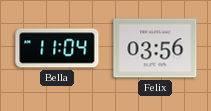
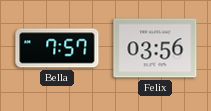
Bella: 11:04 -> 7:57 (57, 48)
